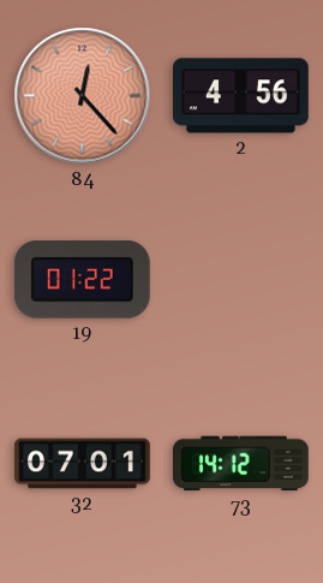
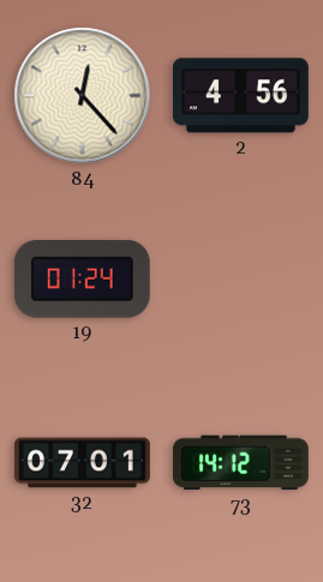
84 dial: salmon -> cream (83, 96)
19: 01:22 -> 01:24 (82, 280)
